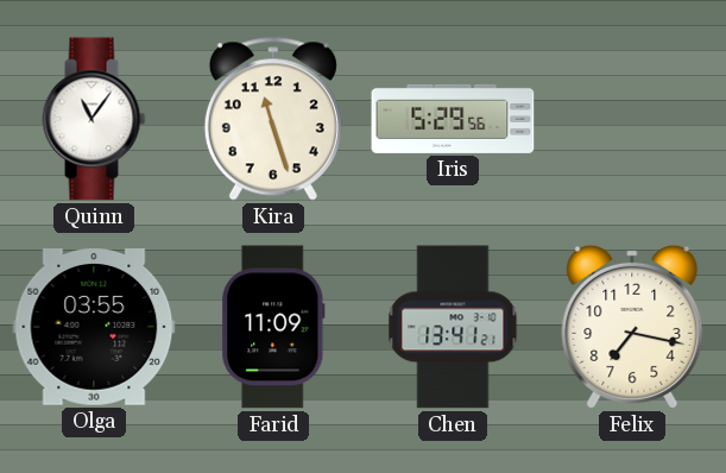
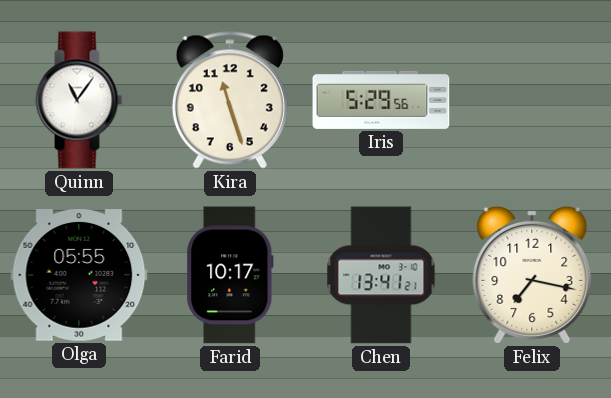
Olga: 03:55 -> 05:55 (79, 276)
Farid: 11:09 -> 10:17 (230, 275)
